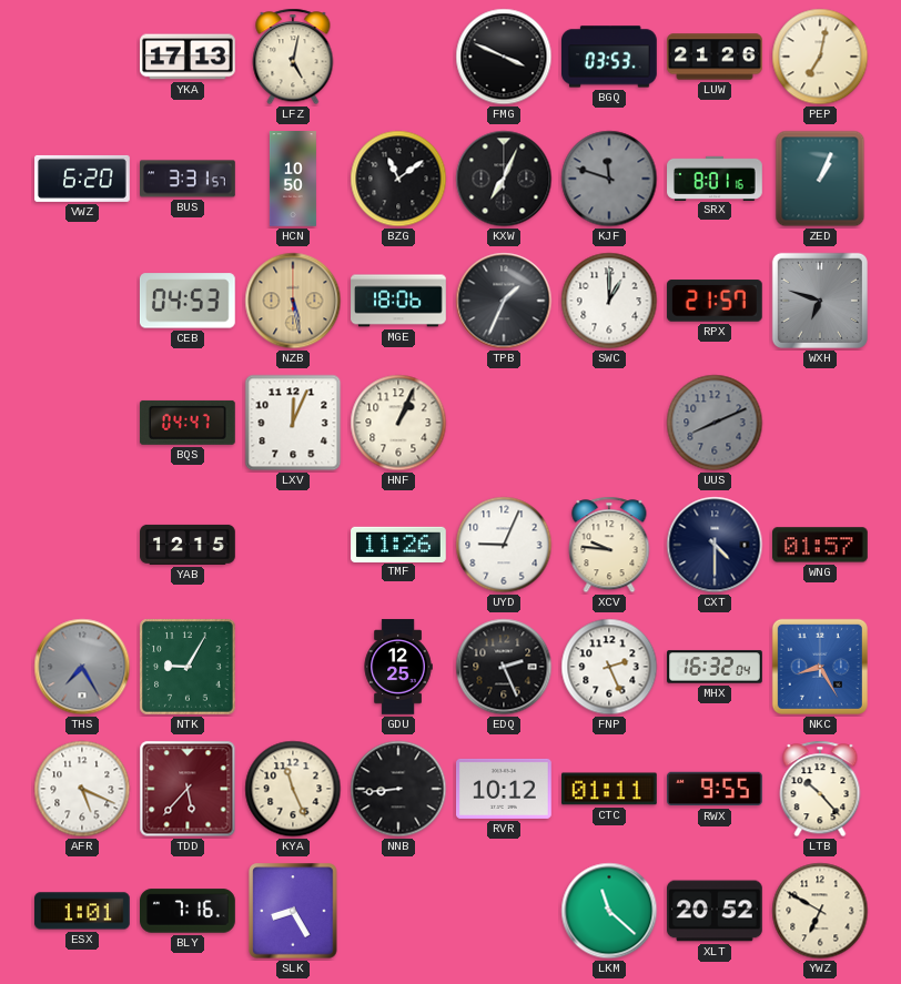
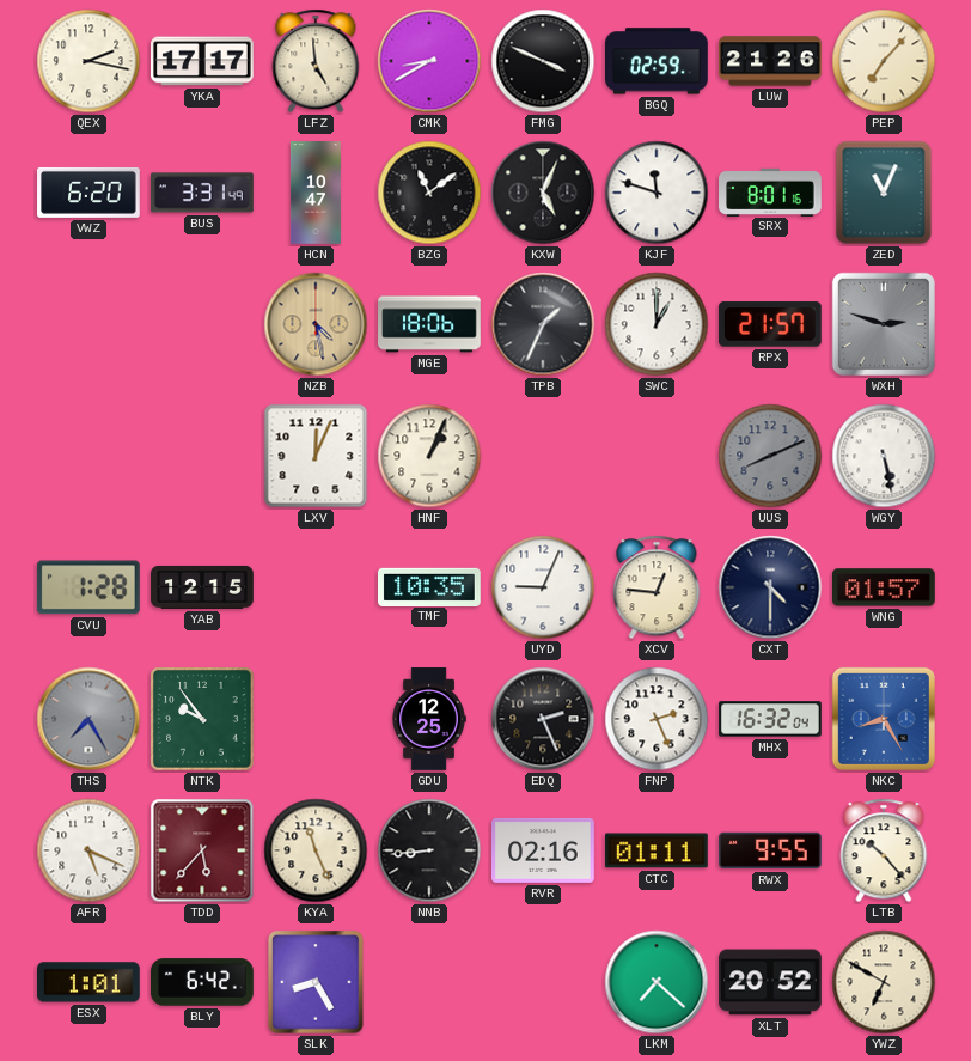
QEX: none -> 2:17 (88, 61)
YKA: 17:13 -> 17:17 (202, 61)
LFZ: 5:02 -> 4:59 (316, 61)
CMK: none -> 8:40 (429, 61)
BGQ: 03:53 -> 02:59 (658, 61)
PEP: 7:02 -> 7:07 (884, 61)
BUS: 3:31:57 -> 3:31:49 (203, 193)
HCN: 10:50 -> 10:47 (316, 193)
KXW: 7:04 -> 5:04 (543, 193)
KJF dial: grey -> white (657, 193)
ZED: 1:04 -> 11:04 (884, 193)
CEB: 04:53 -> none (188, 301)
NZB: 5:28 -> 4:28 (316, 324)
WXH: 6:48 -> 2:48 (884, 324)
BQS: 04:47 -> none (188, 423)
WGY: none -> 5:28 (884, 456)
CVU: none -> 1:28 (88, 587)
TMF: 11:26 -> 10:35 (430, 586)
XCV: 9:46 -> 12:46 (657, 587)
NTK: 9:05 -> 9:54 (202, 719)
RVR: 10:12 -> 02:16 (544, 850)
BLY: 7:16 -> 6:42 (203, 982)
LKM: 11:22 -> 7:22 (657, 982)
